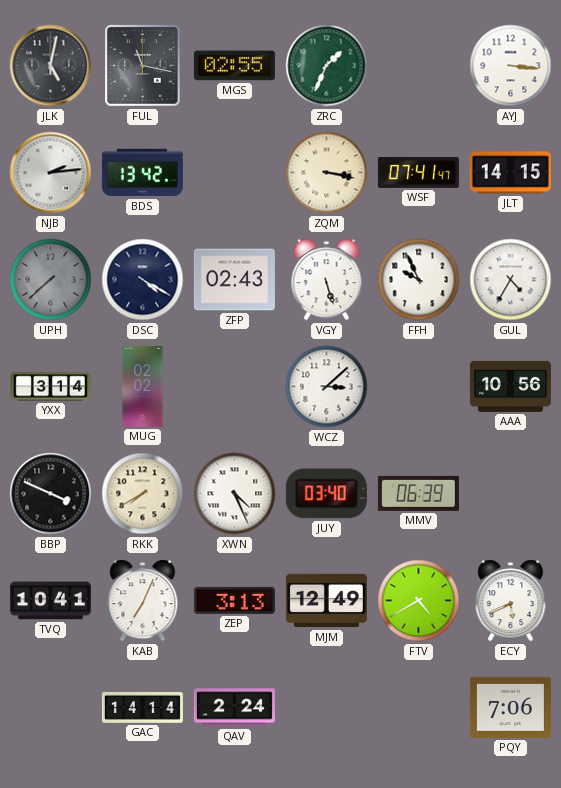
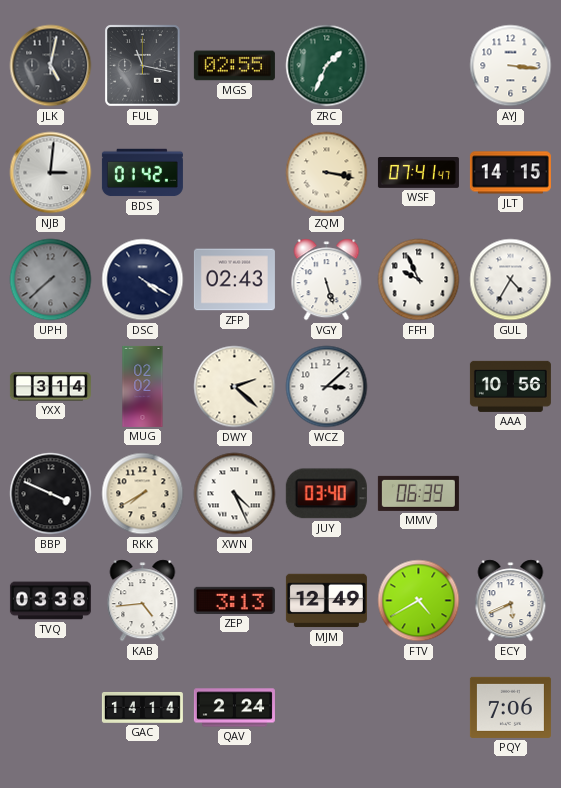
NJB: 2:14 -> 3:01 (51, 173)
BDS: 13:42 -> 01:42 (142, 173)
DWY: none -> 2:22 (235, 387)
TVQ: 10:41 -> 03:38 (50, 601)
KAB: 7:04 -> 4:44 (143, 601)
